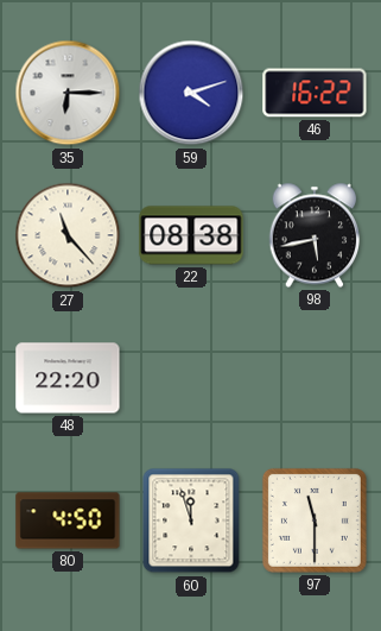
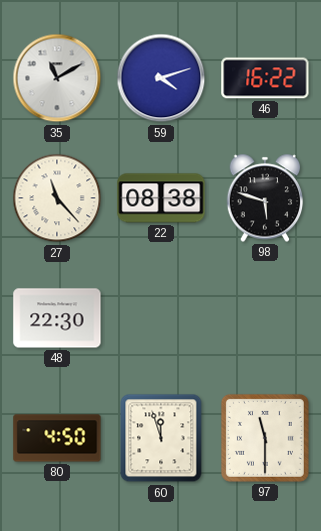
35: 6:15 -> 11:10 (57, 78)
98: 5:43 -> 5:48 (265, 198)
48: 22:20 -> 22:30 (57, 318)
